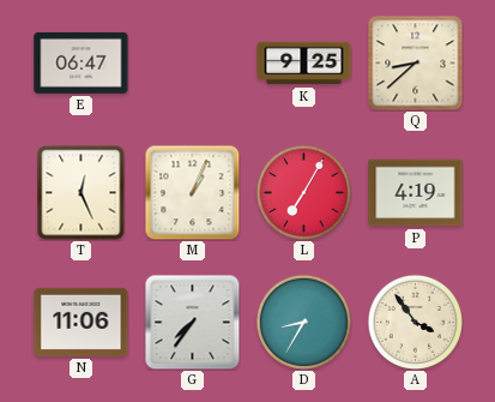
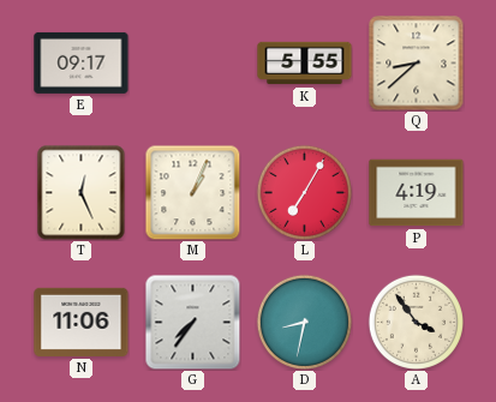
E: 06:47 -> 09:17 (82, 62)
K: 9:25 -> 5:55 (305, 64)
D: 8:35 -> 8:32 (304, 322)
